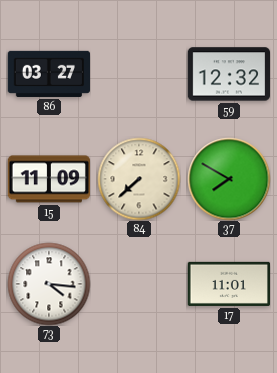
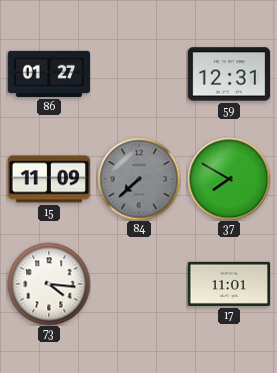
86: 03:27 -> 01:27 (48, 74)
59: 12:32 -> 12:31 (228, 74)
84 dial: cream -> grey (139, 179)
